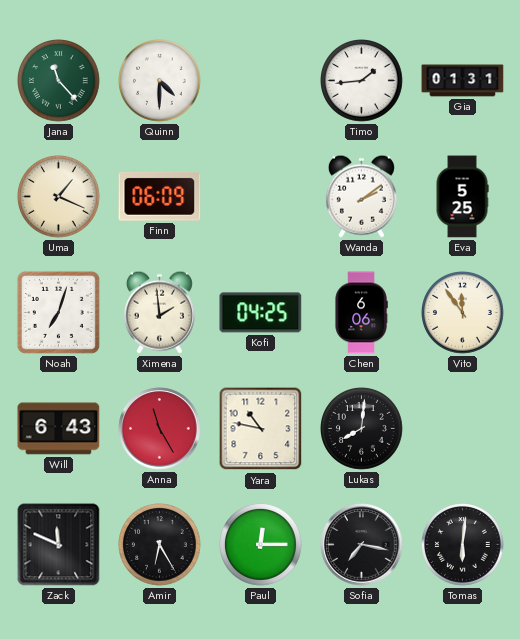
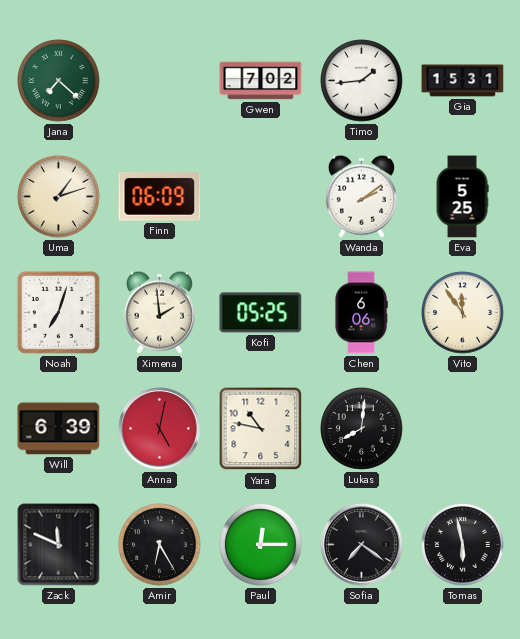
Jana: 11:23 -> 7:22 (59, 81)
Quinn: 4:30 -> none (160, 81)
Gwen: none -> 7:02 (261, 81)
Gia: 01:31 -> 15:31 (463, 81)
Uma: 1:19 -> 1:12 (59, 197)
Kofi: 04:25 -> 05:25 (261, 313)
Will: 6:43 -> 6:39 (59, 429)
Anna: 11:25 -> 5:02 (160, 429)
Sofia: 7:17 -> 7:21 (362, 545)
Tomas: 6:01 -> 5:58 (463, 545)
